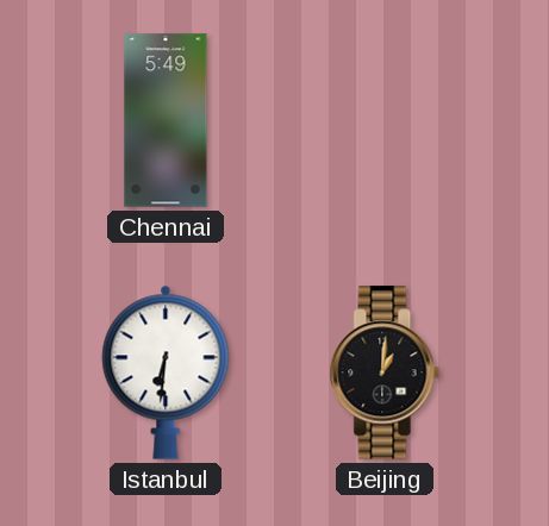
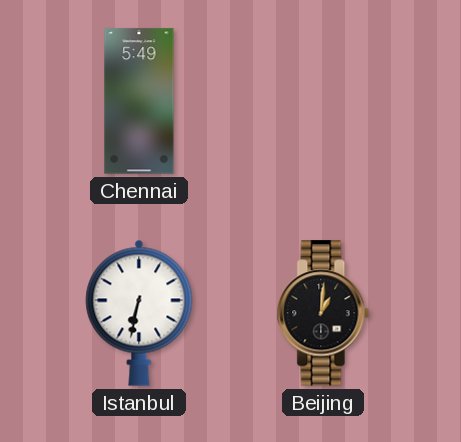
Istanbul: 6:31 -> 6:32 (139, 313)
